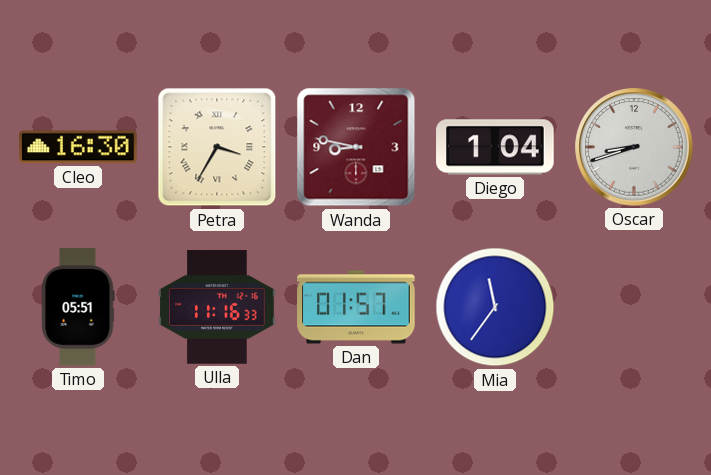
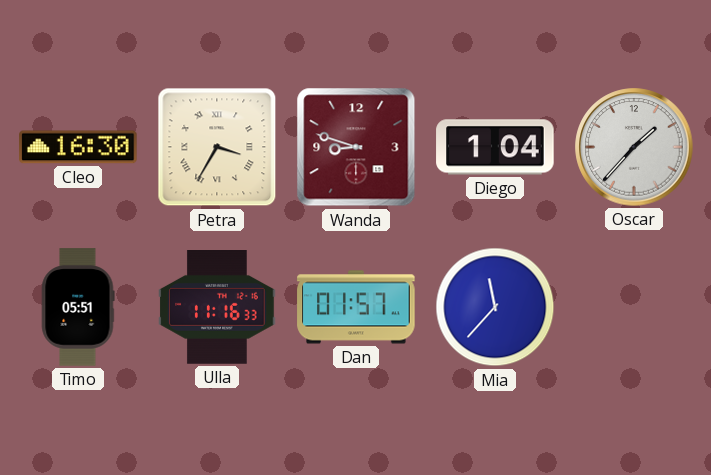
Wanda: 8:47 -> 8:48 (356, 147)
Oscar: 8:42 -> 1:37 (634, 147)
Mia: 11:36 -> 11:37 (495, 307)
